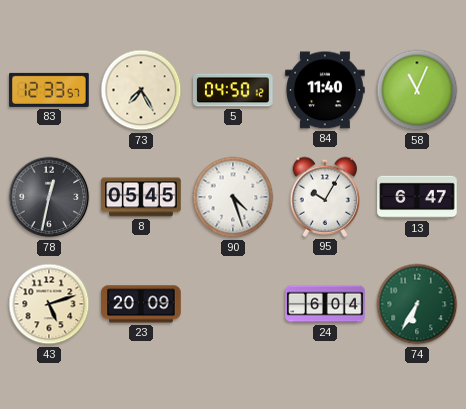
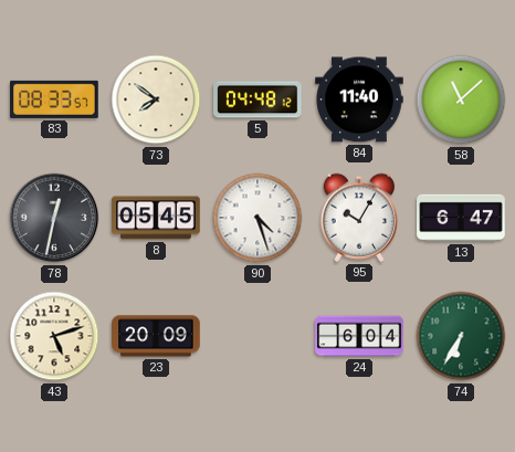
83: 12:33 -> 08:33 (54, 99)
73: 7:25 -> 7:51 (156, 99)
5: 04:50 -> 04:48 (257, 99)
58: 11:04 -> 11:08 (461, 99)
